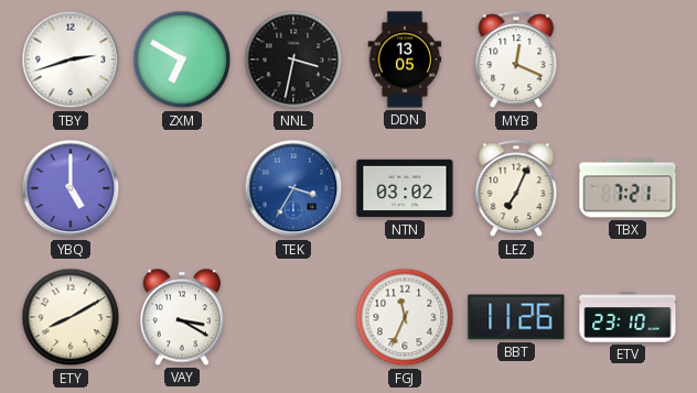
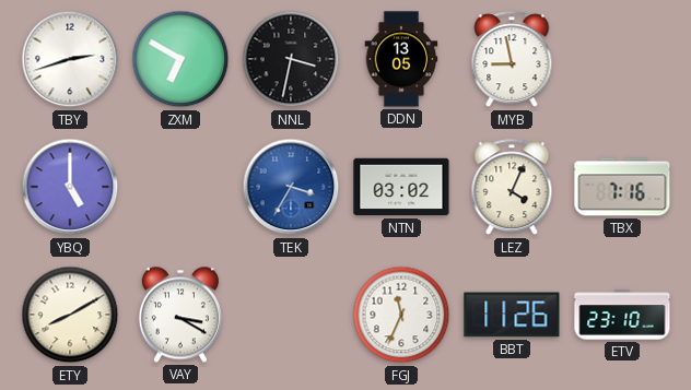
MYB: 12:19 -> 8:58 (512, 60)
LEZ: 7:04 -> 4:04 (512, 188)
TBX: 7:21 -> 7:16 (622, 187)
